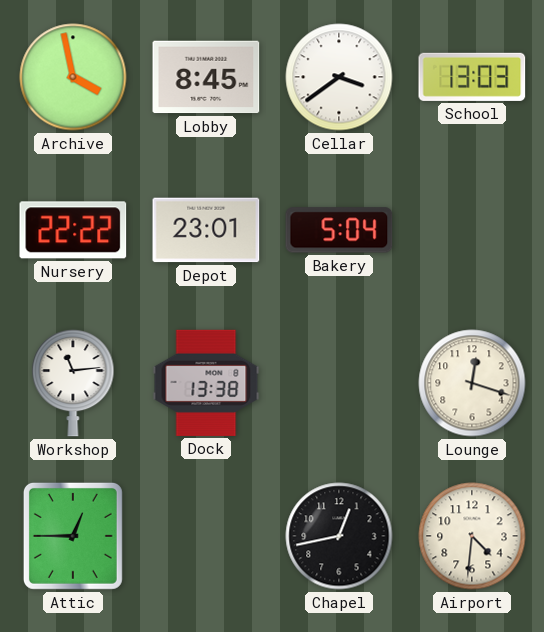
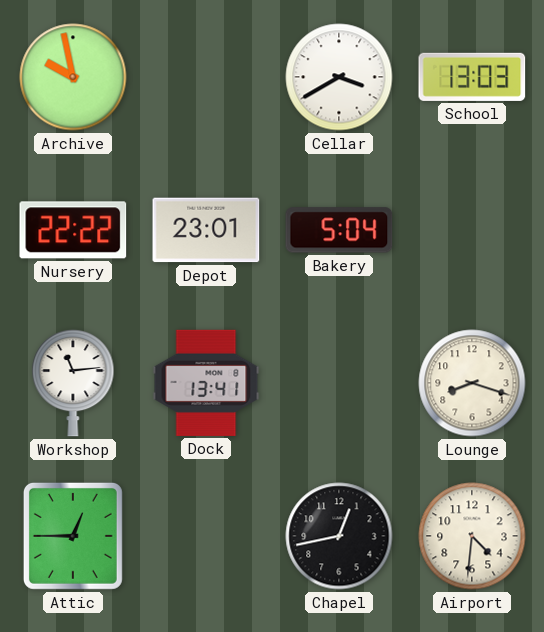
Archive: 3:58 -> 9:58 (73, 77)
Lobby: 8:45 -> none (206, 77)
Cellar: 3:39 -> 3:40 (339, 77)
Dock: 13:38 -> 13:41 (206, 383)
Lounge: 12:18 -> 8:18 (472, 383)
